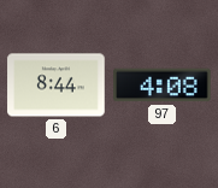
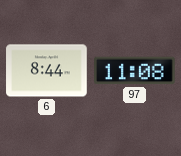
97: 4:08 -> 11:08 (135, 71)
